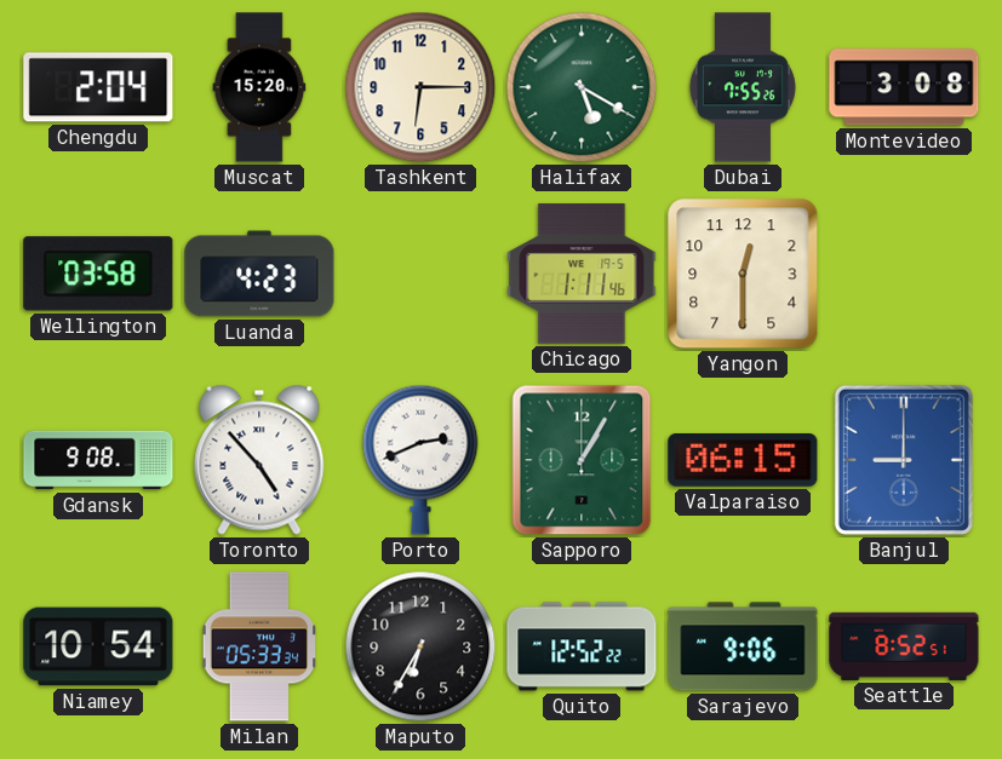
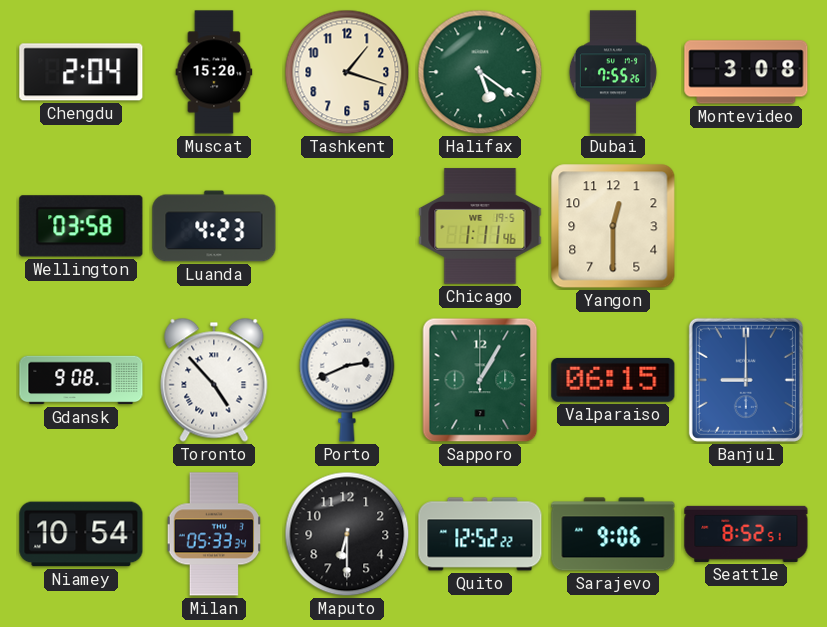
Tashkent: 6:15 -> 1:18 (347, 72)
Halifax: 5:20 -> 5:21 (480, 72)
Maputo: 6:35 -> 6:30 (347, 534)
